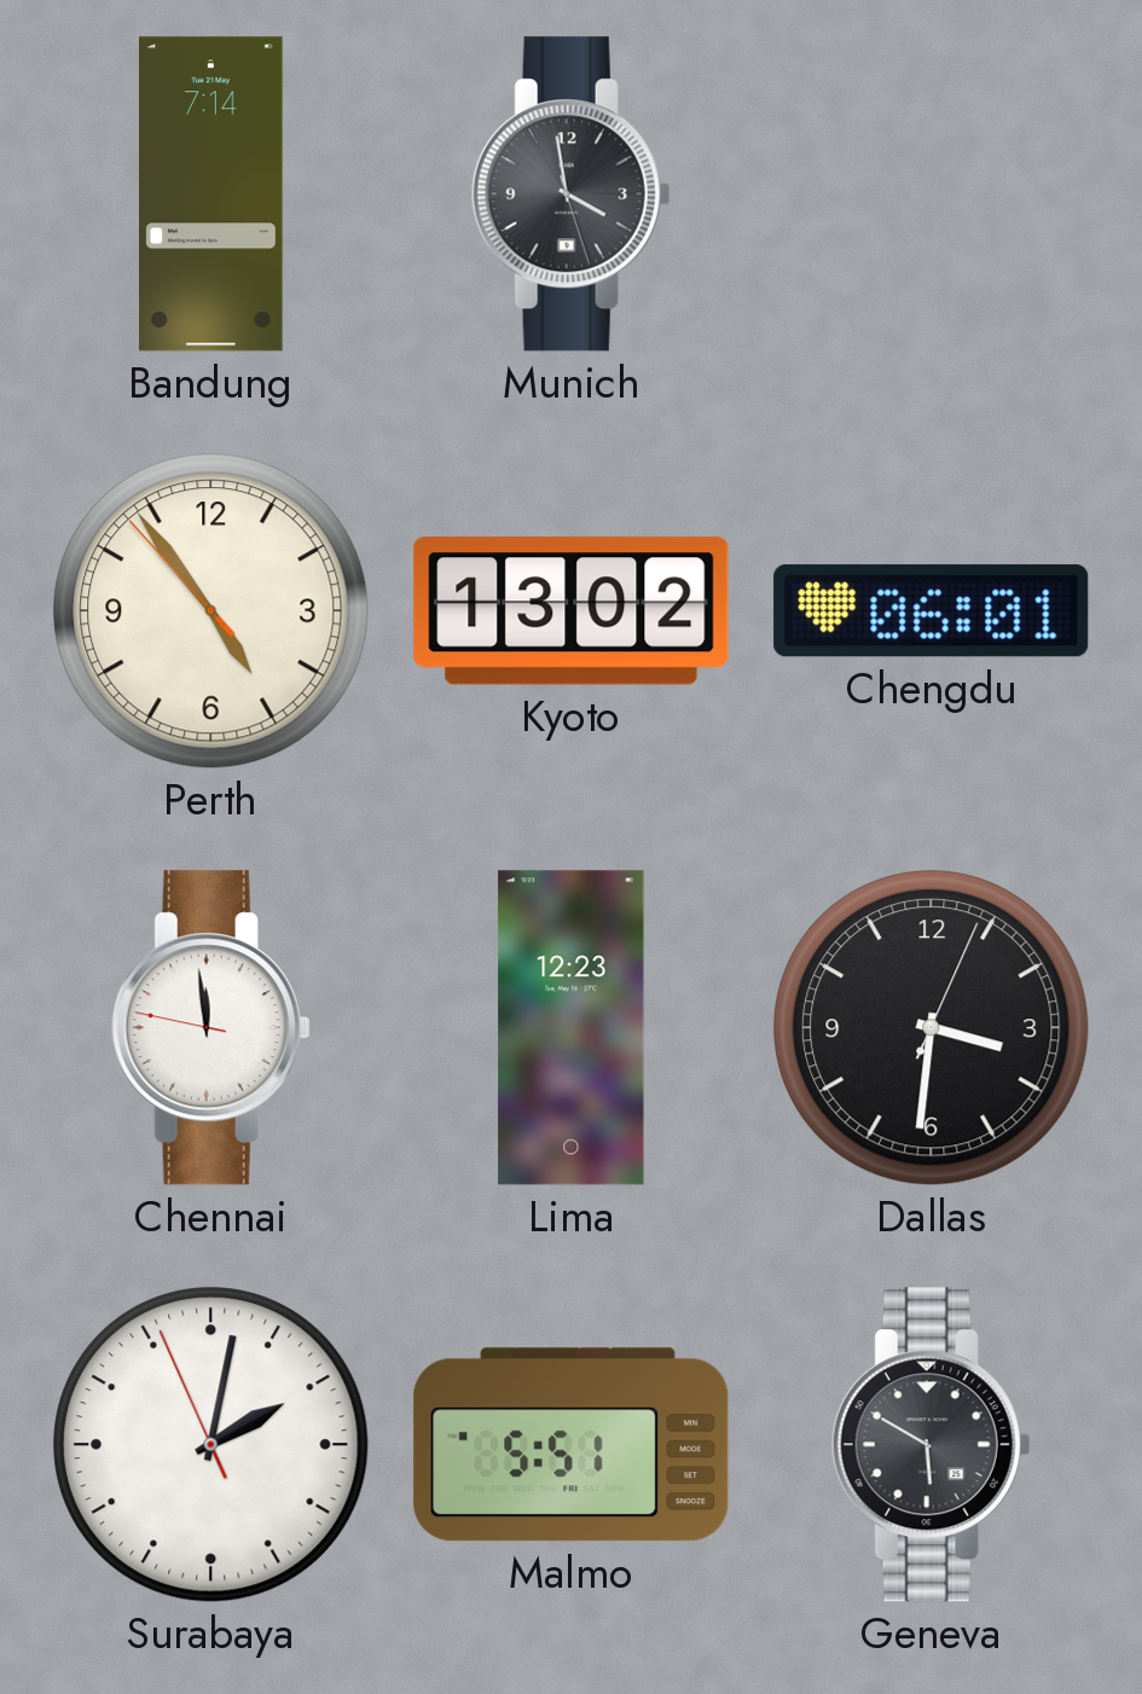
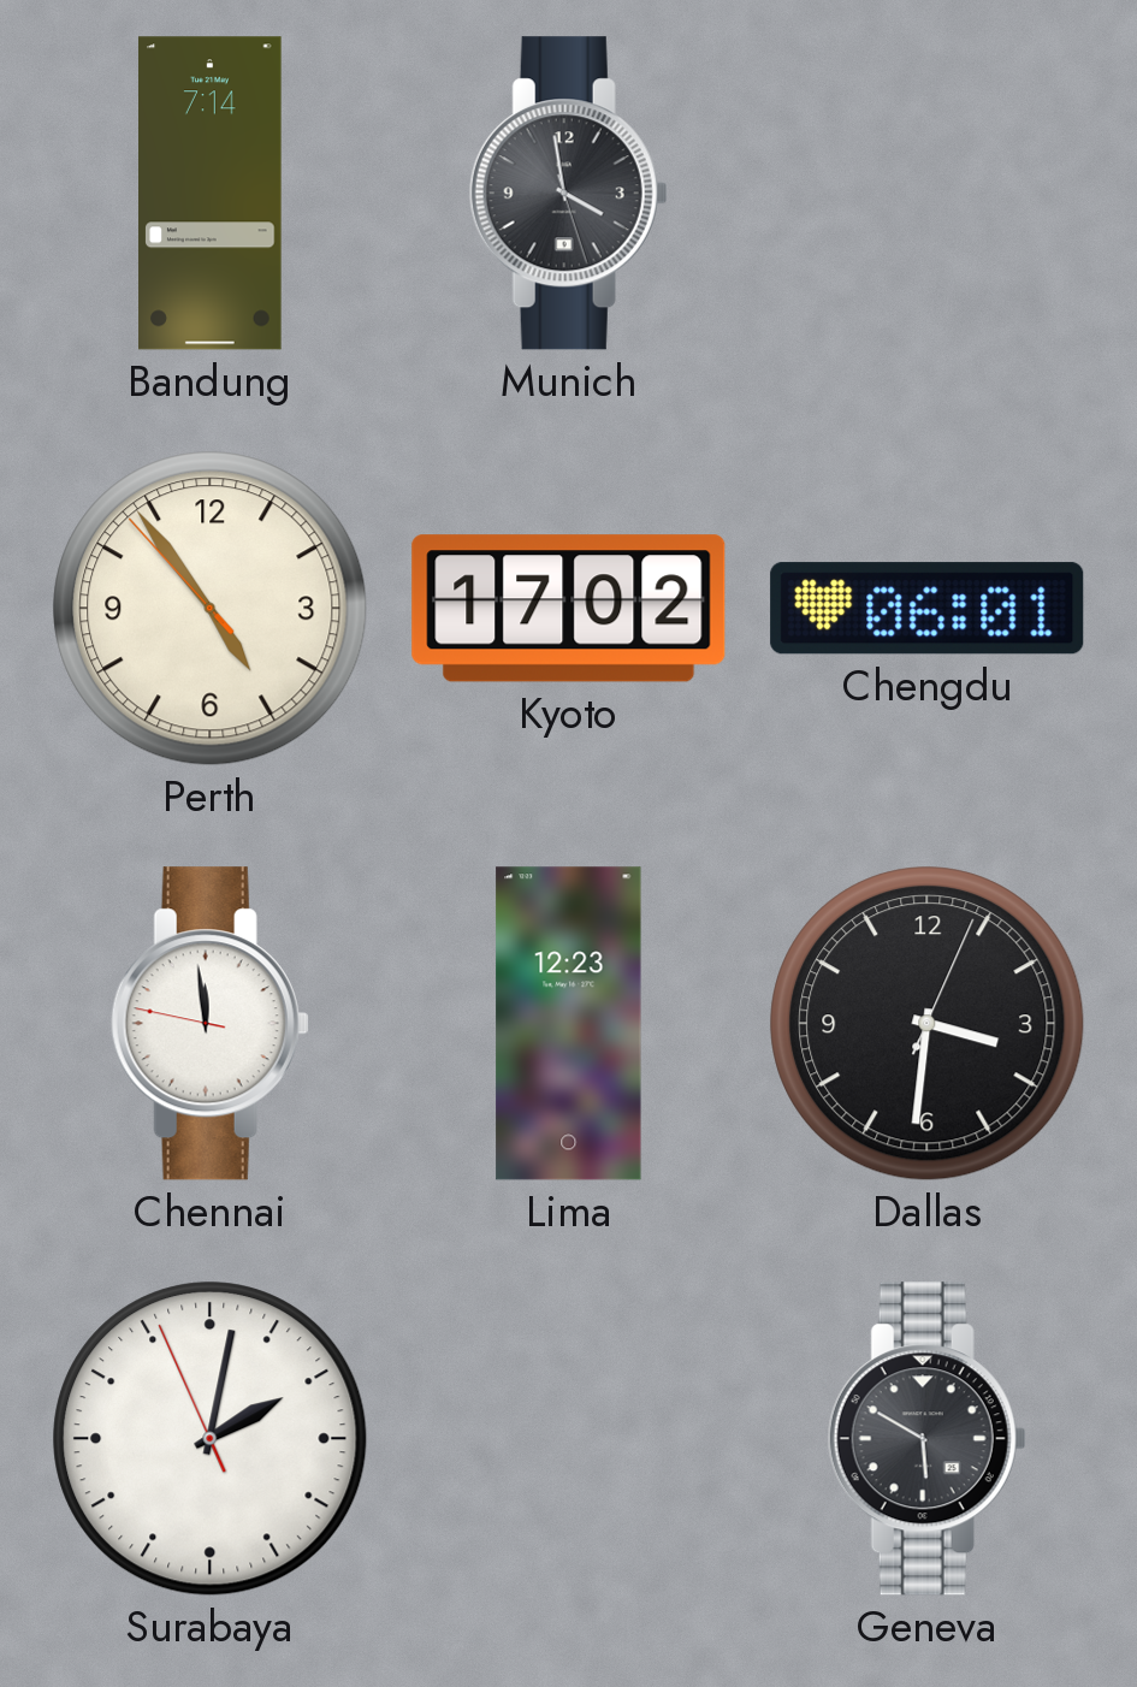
Kyoto: 13:02 -> 17:02 (569, 609)
Malmo: 5:51 -> none (572, 1445)
